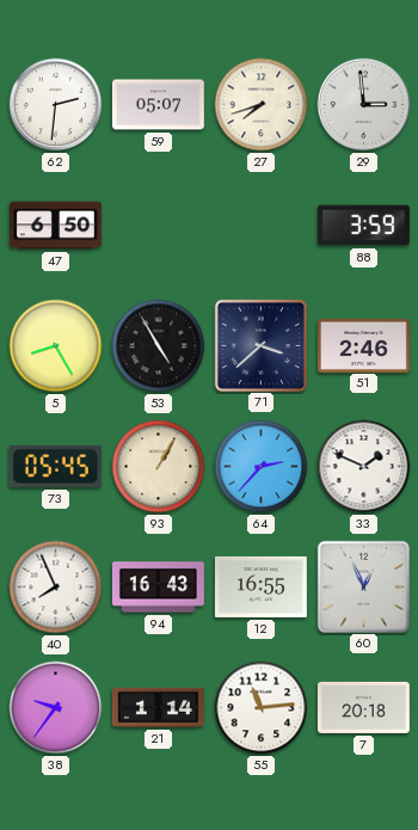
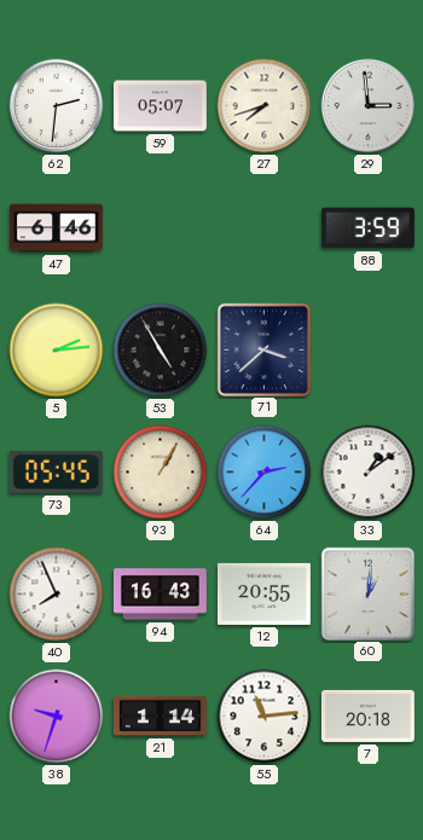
47: 6:50 -> 6:46 (57, 228)
5: 8:25 -> 2:14 (57, 351)
51: 2:46 -> none (363, 345)
33: 1:49 -> 1:09 (369, 473)
12: 16:55 -> 20:55 (263, 593)
60: 12:56 -> 1:01 (367, 593)
38: 9:36 -> 9:33 (57, 717)
